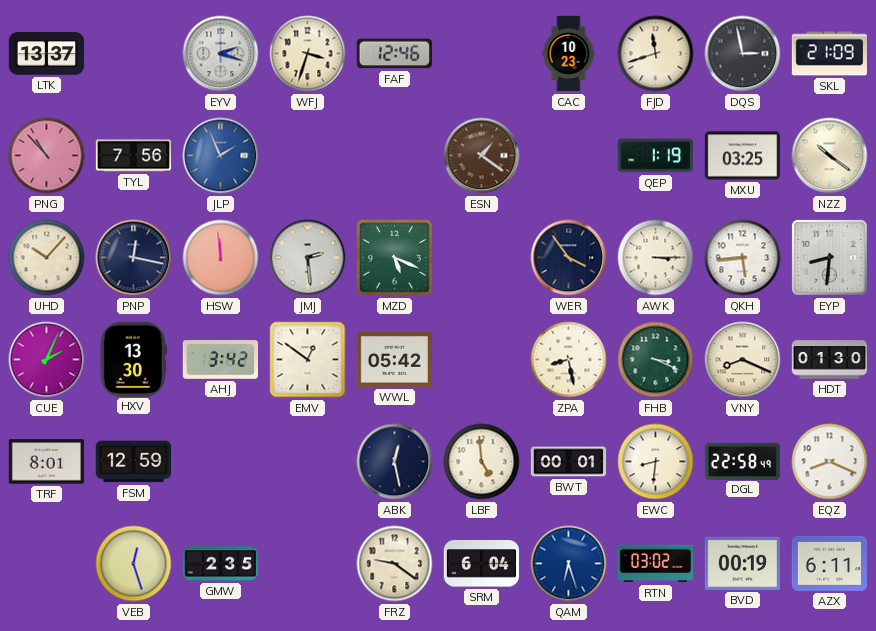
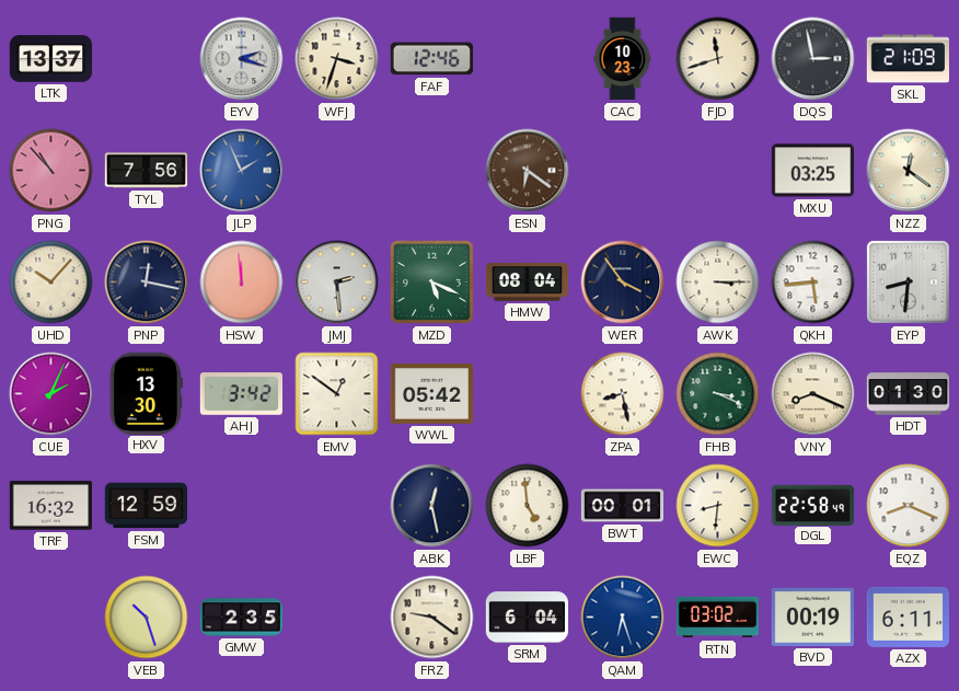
ESN: 1:21 -> 6:21 (528, 171)
QEP: 1:19 -> none (655, 156)
NZZ: 10:21 -> 12:21 (909, 171)
HMW: none -> 08:04 (528, 283)
TRF: 8:01 -> 16:32 (50, 506)
VEB: 12:27 -> 10:27 (147, 618)
